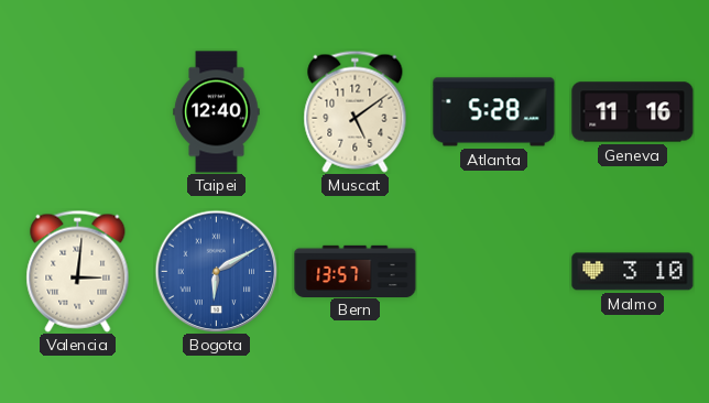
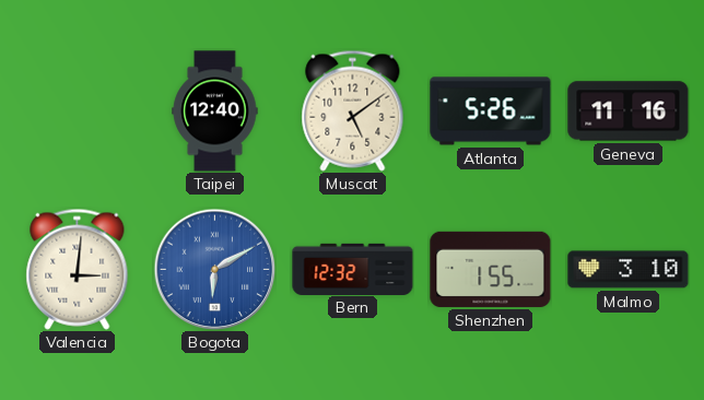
Atlanta: 5:28 -> 5:26 (491, 111)
Bern: 13:57 -> 12:32 (353, 269)
Shenzhen: none -> 1:55 (491, 269)
